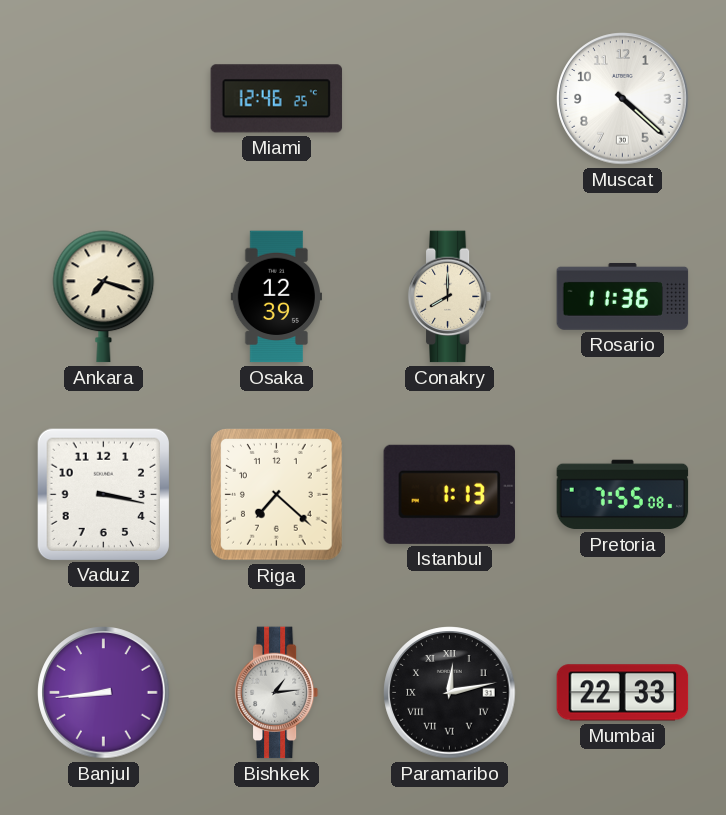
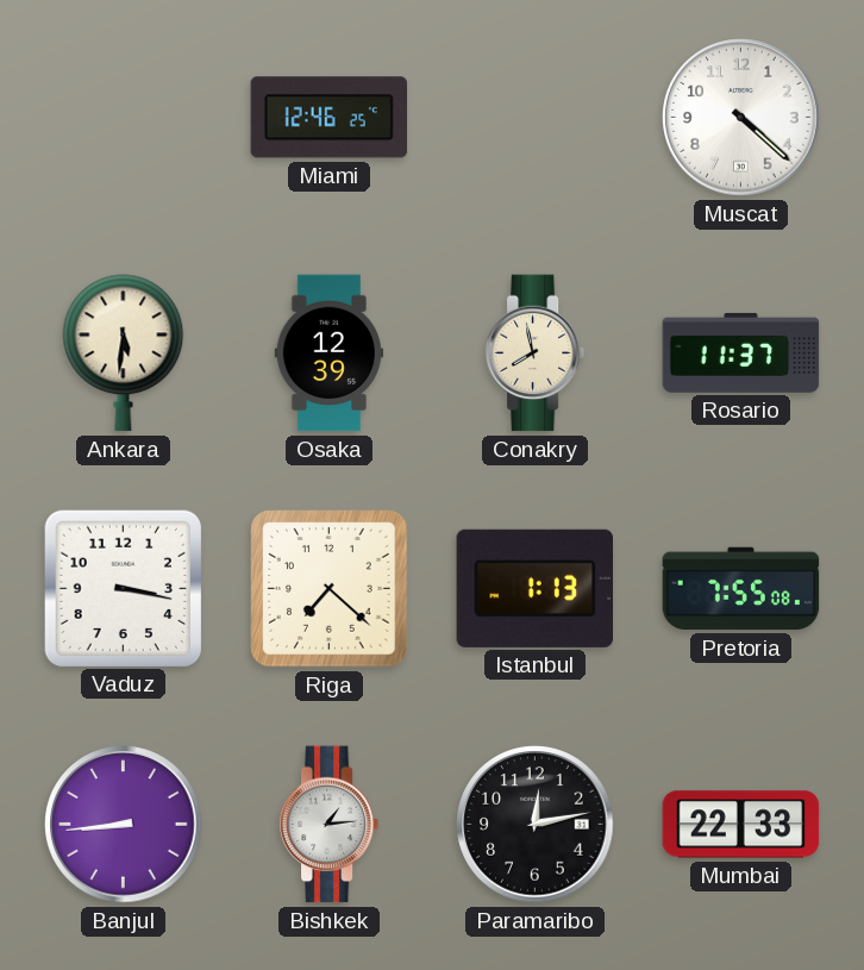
Ankara: 7:18 -> 5:31 (124, 353)
Conakry: 8:00 -> 7:58 (536, 353)
Rosario: 11:36 -> 11:37 (741, 352)
Paramaribo numerals: Roman -> Arabic (536, 825)
